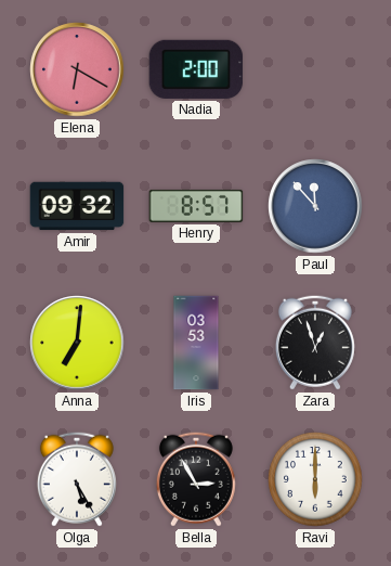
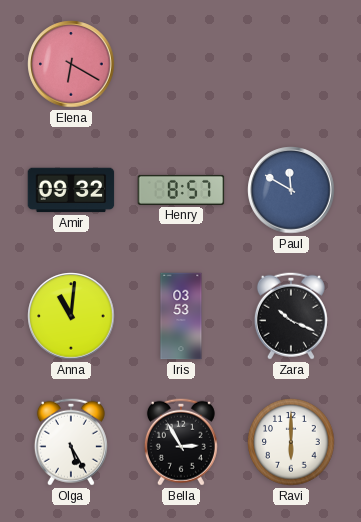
Nadia: 2:00 -> none (196, 69)
Paul: 11:53 -> 11:50 (291, 190)
Anna: 7:01 -> 11:01 (71, 316)
Zara: 12:57 -> 10:19 (291, 316)
